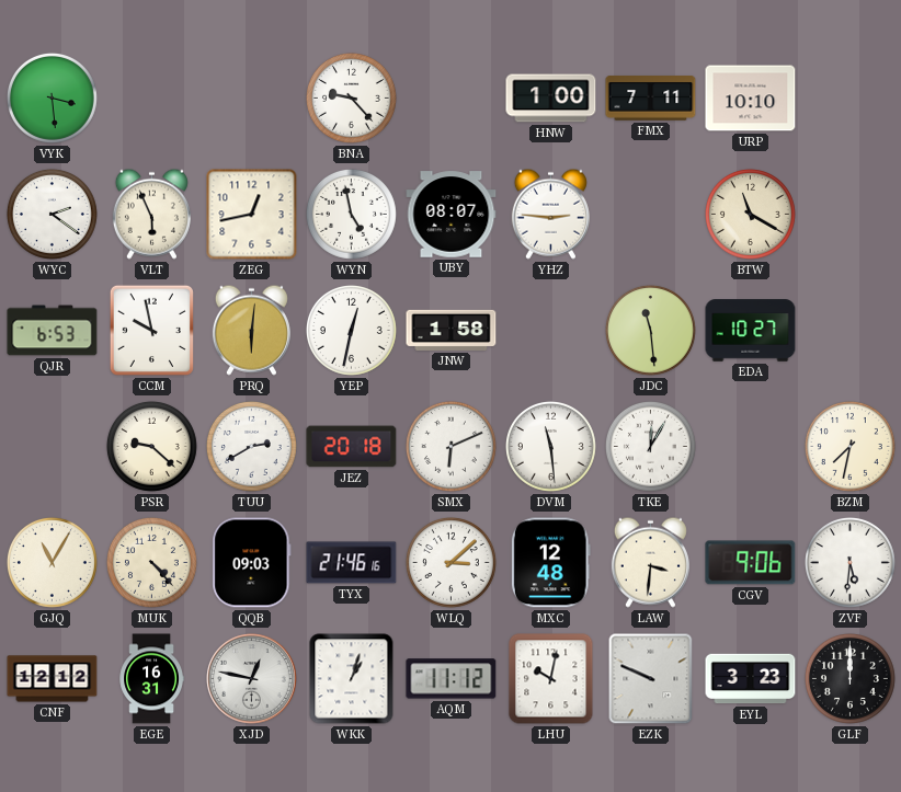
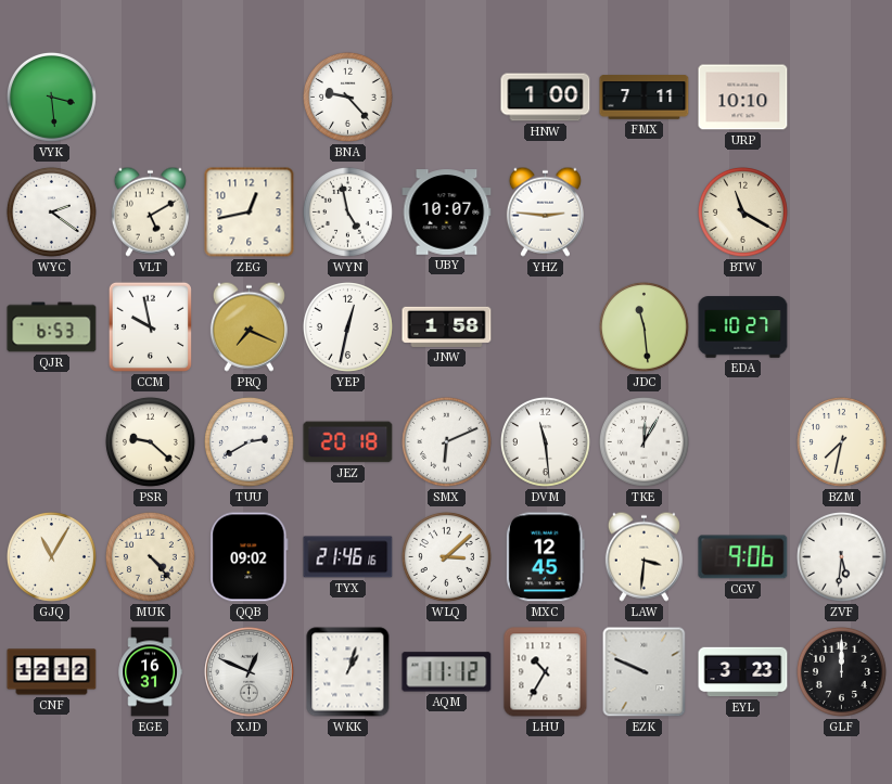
VLT: 5:56 -> 5:10 (150, 211)
UBY: 08:07 -> 10:07 (447, 213)
PRQ: 6:01 -> 7:19 (249, 326)
QQB: 09:03 -> 09:02 (250, 557)
MXC: 12:48 -> 12:45 (545, 557)
XJD: 12:47 -> 12:49 (250, 672)
LHU: 10:02 -> 10:35 (546, 672)
